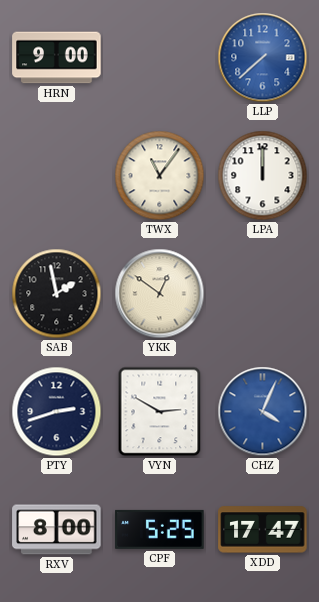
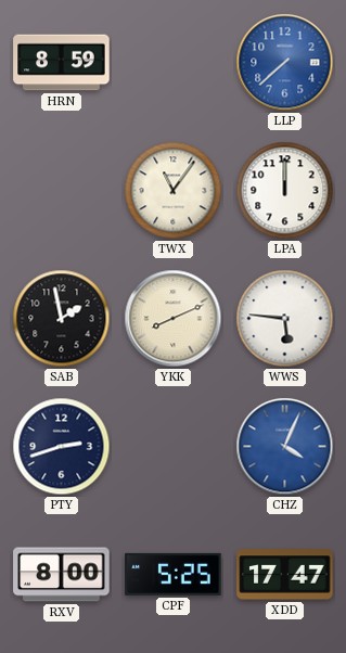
HRN: 9:00 -> 8:59 (62, 63)
YKK: 12:51 -> 8:11 (174, 319)
WWS: none -> 5:46 (285, 319)
VYN: 2:50 -> none (160, 412)
